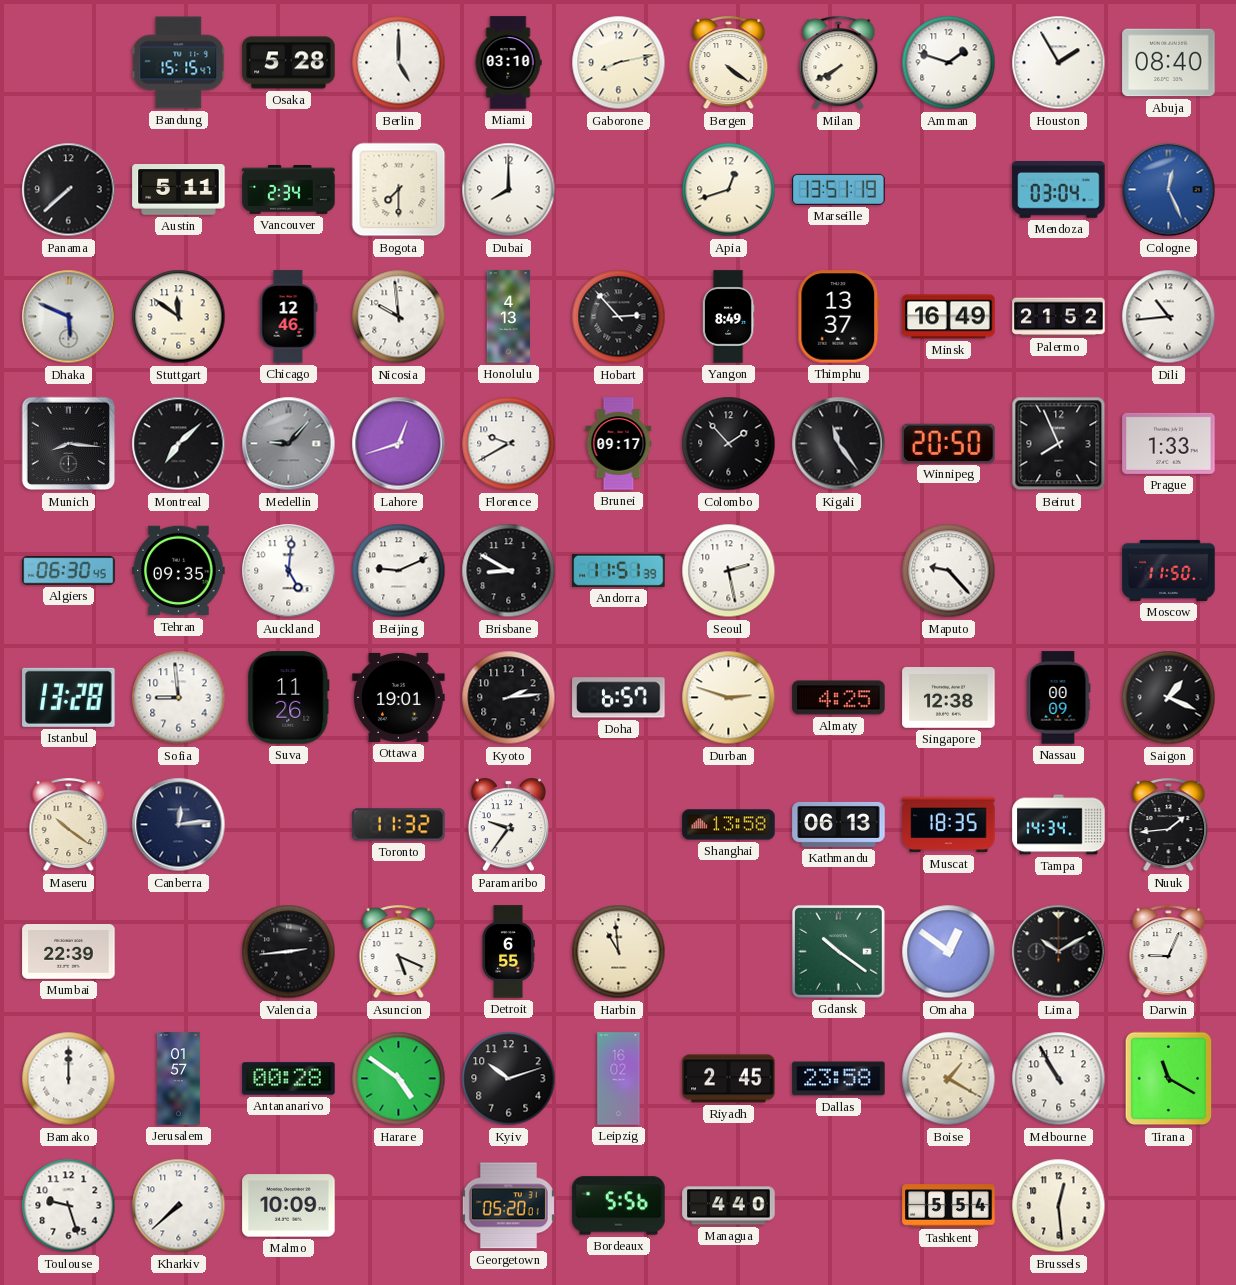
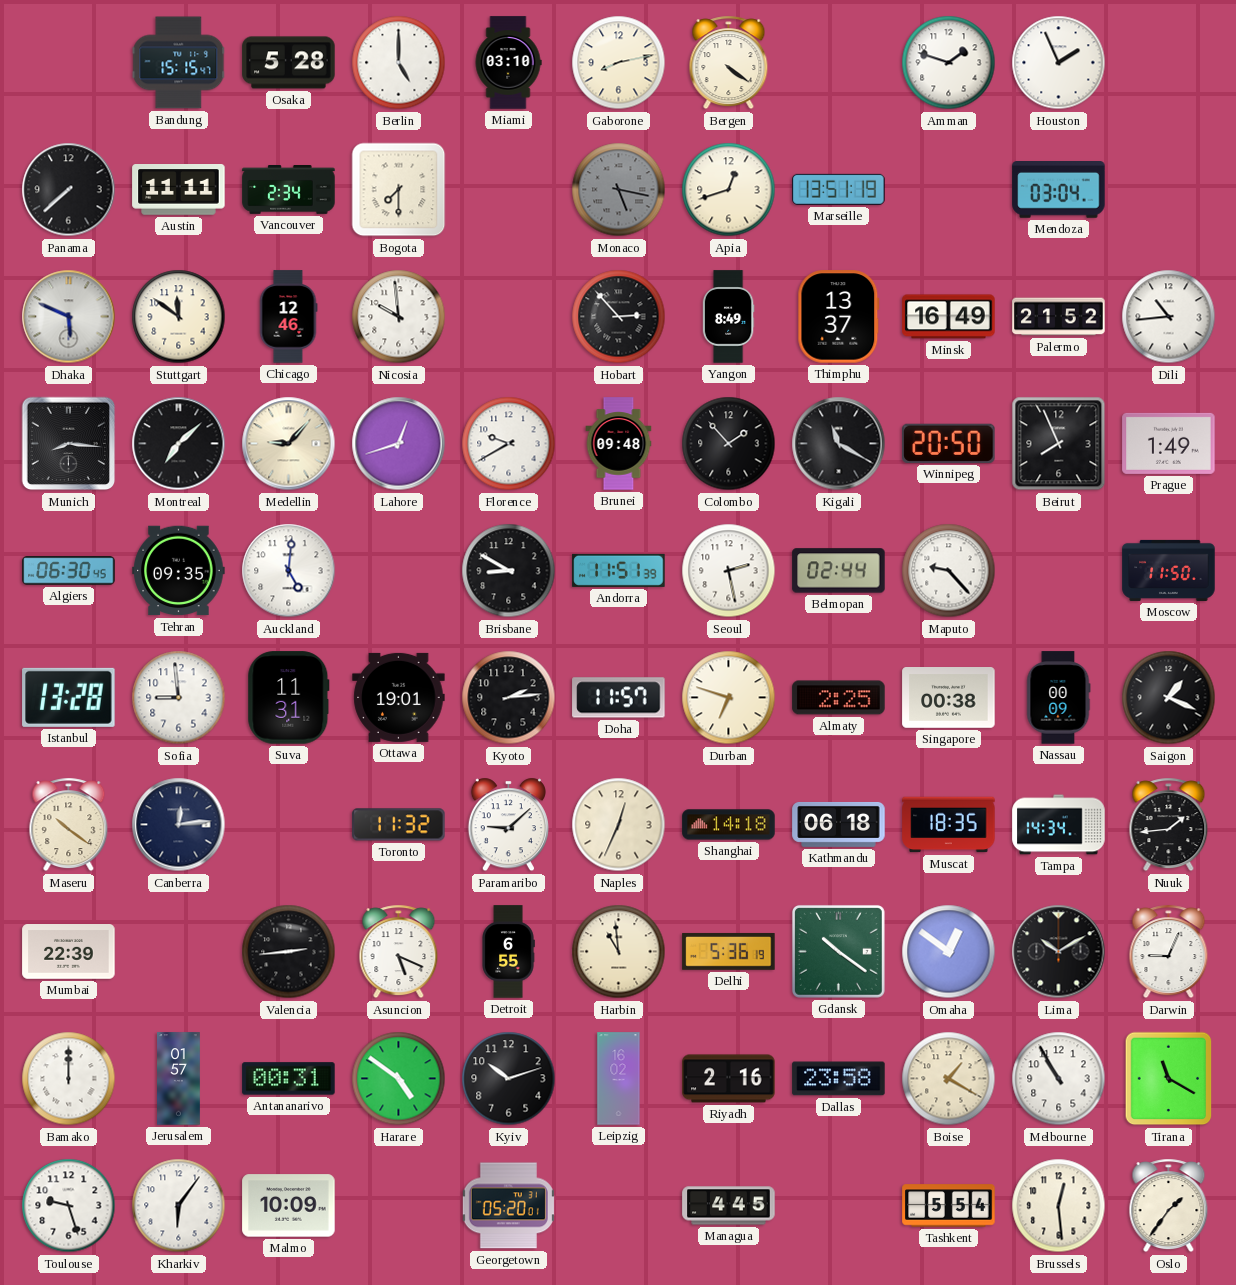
Milan: 7:40 -> none (839, 63)
Houston: 1:55 -> 1:56 (1059, 63)
Abuja: 08:40 -> none (1169, 63)
Austin: 5:11 -> 11:11 (179, 190)
Dubai: 8:00 -> none (509, 190)
Monaco: none -> 5:17 (619, 190)
Cologne: 12:26 -> none (1169, 190)
Honolulu: 4:13 -> none (508, 317)
Medellin dial: grey -> cream (289, 444)
Brunei: 09:17 -> 09:48 (619, 444)
Kigali: 11:24 -> 11:20 (839, 444)
Prague: 1:33 -> 1:49 (1169, 443)
Beijing: 9:11 -> none (399, 571)
Belmopan: none -> 02:44 (839, 571)
Suva: 11:26 -> 11:31 (289, 698)
Doha: 6:57 -> 11:57 (619, 698)
Durban: 2:48 -> 6:48 (729, 698)
Almaty: 4:25 -> 2:25 (839, 698)
Singapore: 12:38 -> 00:38 (949, 698)
Paramaribo: 9:36 -> 9:08 (508, 825)
Naples: none -> 12:34 (619, 825)
Shanghai: 13:58 -> 14:18 (729, 825)
Kathmandu: 06:13 -> 06:18 (839, 824)
Delhi: none -> 5:36 (729, 952)
Antananarivo: 00:28 -> 00:31 (289, 1079)
Riyadh: 2:45 -> 2:16 (729, 1079)
Kharkiv: 7:38 -> 6:06 (179, 1206)
Bordeaux: 5:56 -> none (619, 1206)
Managua: 4:40 -> 4:45 (729, 1206)
Oslo: none -> 1:36 (1169, 1206)
